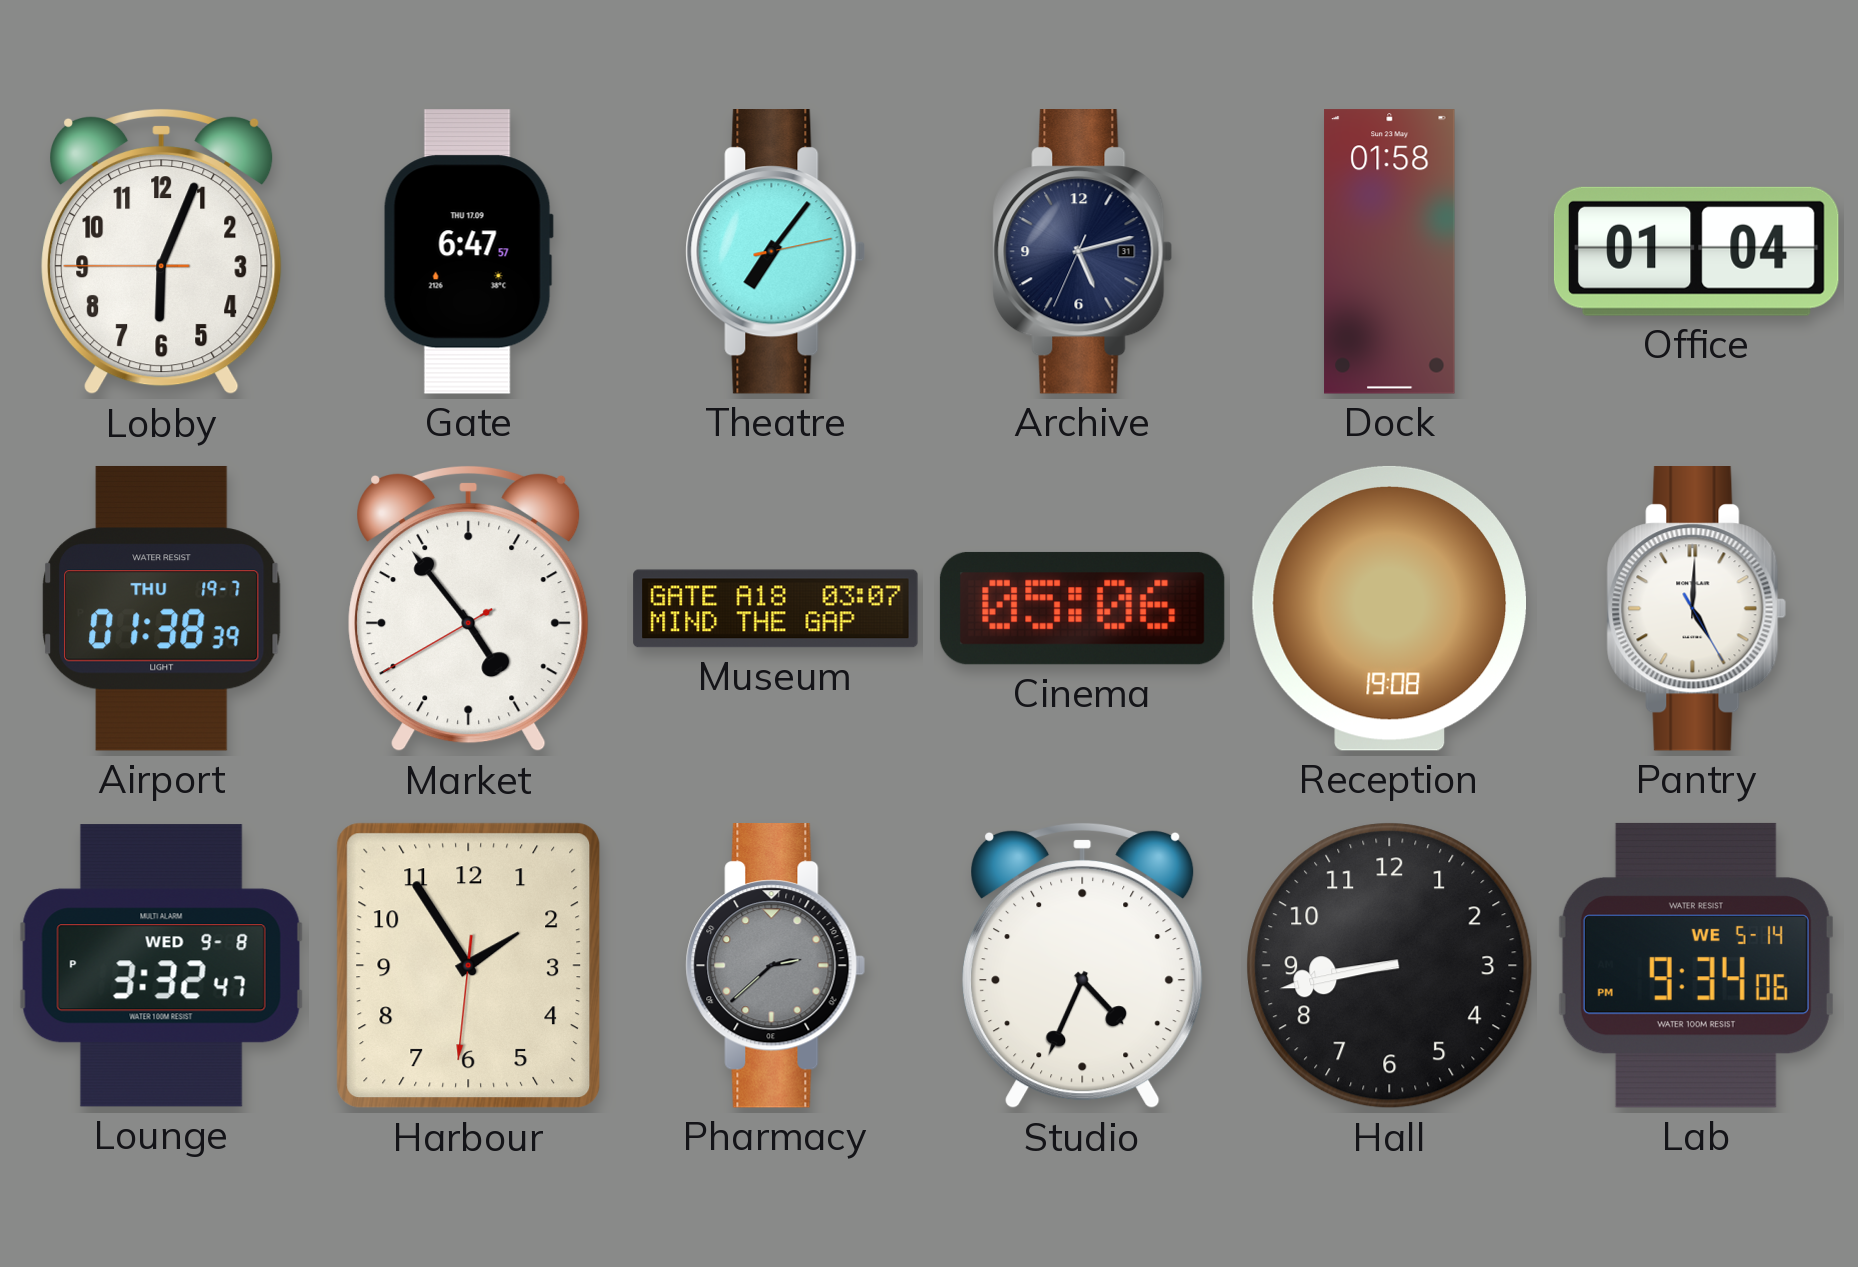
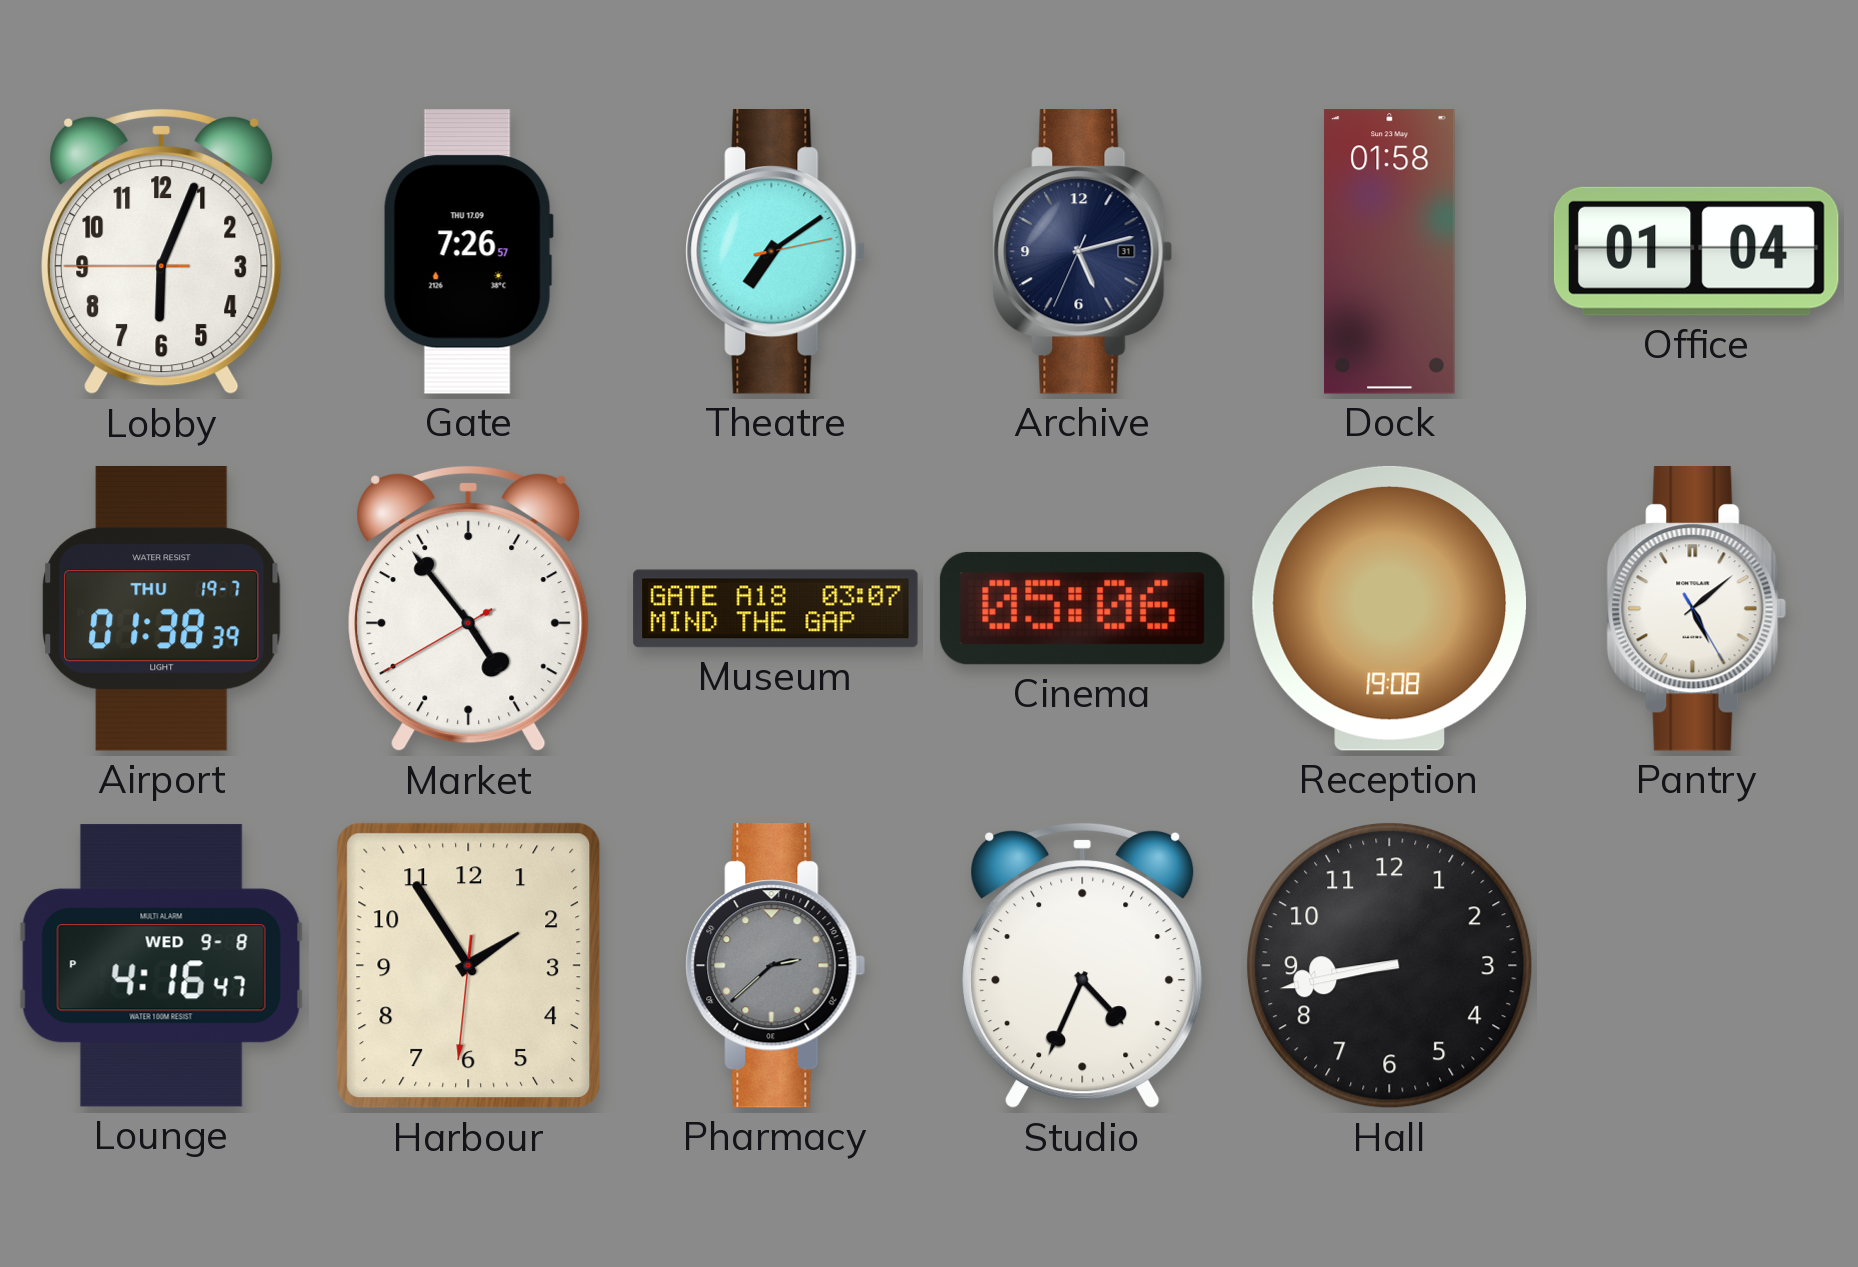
Gate: 6:47 -> 7:26 (468, 252)
Theatre: 7:06 -> 7:09 (776, 252)
Pantry: 5:00 -> 5:08 (1697, 609)
Lounge: 3:32 -> 4:16 (161, 966)
Lab: 9:34 -> none (1696, 965)
